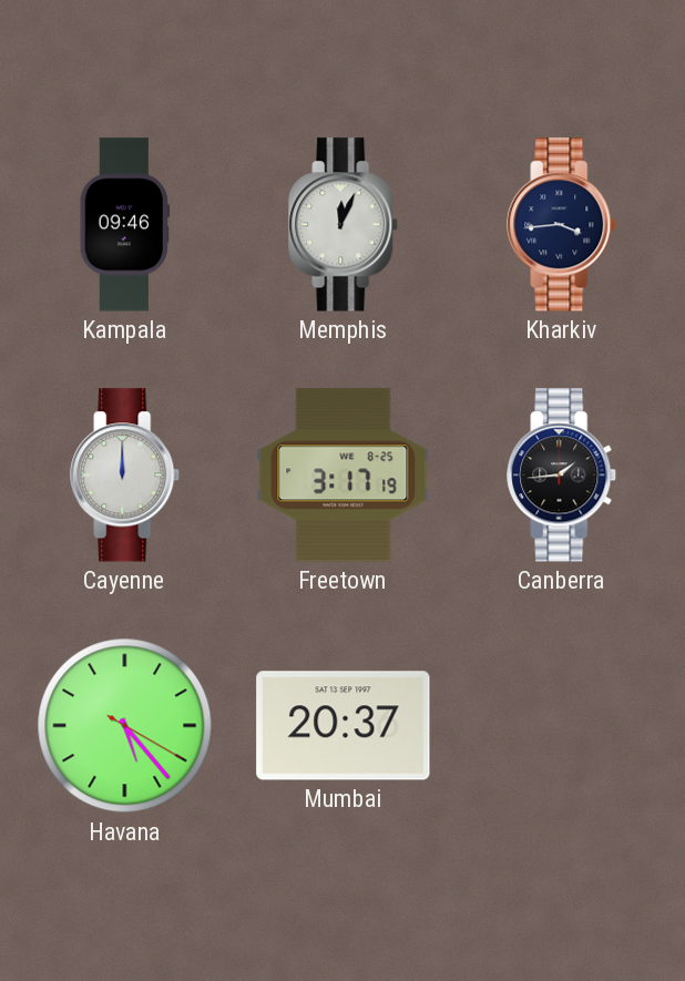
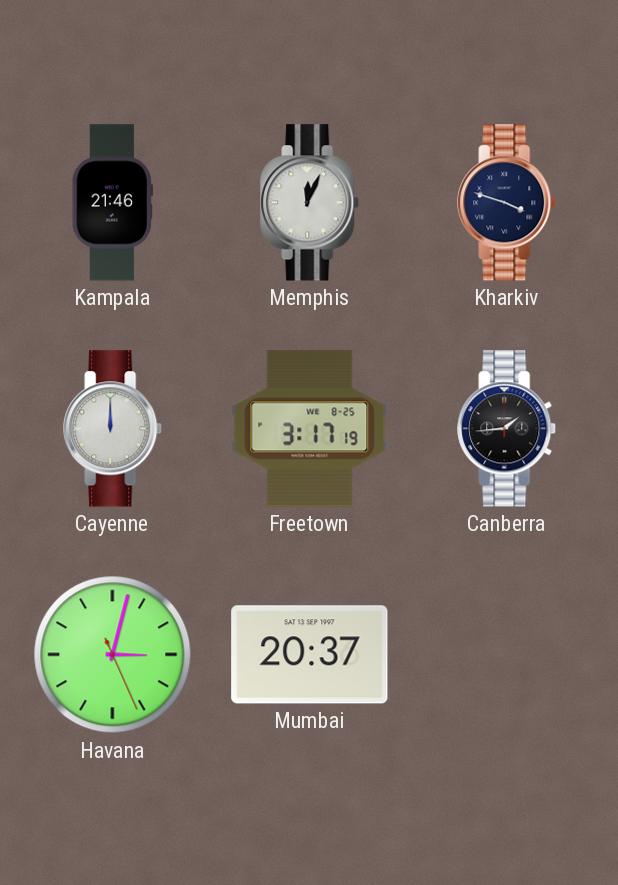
Kampala: 09:46 -> 21:46 (112, 203)
Kharkiv: 3:44 -> 3:48 (507, 203)
Havana: 5:23 -> 3:02 (113, 655)
